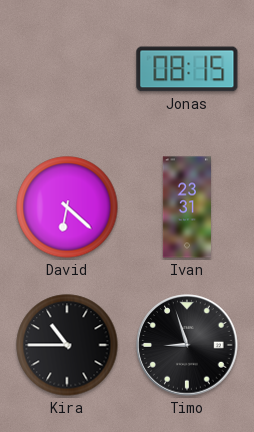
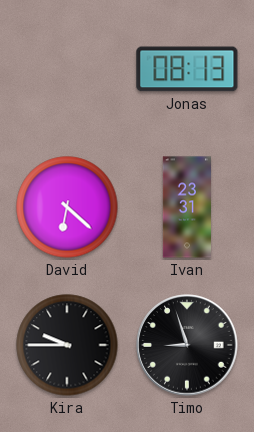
Jonas: 08:15 -> 08:13 (187, 69)
Kira: 10:45 -> 9:45 (67, 345)
